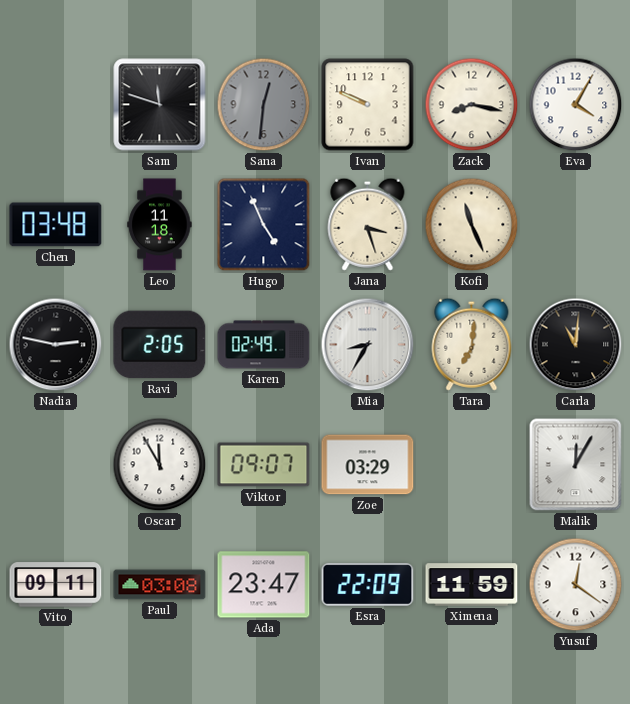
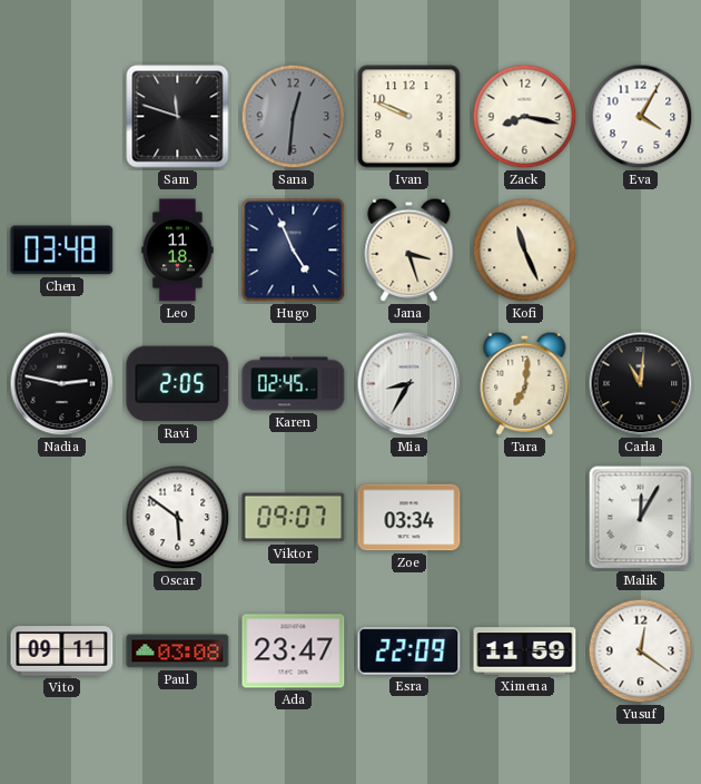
Karen: 02:49 -> 02:45 (294, 384)
Oscar: 11:55 -> 5:51 (178, 518)
Zoe: 03:29 -> 03:34 (409, 518)
